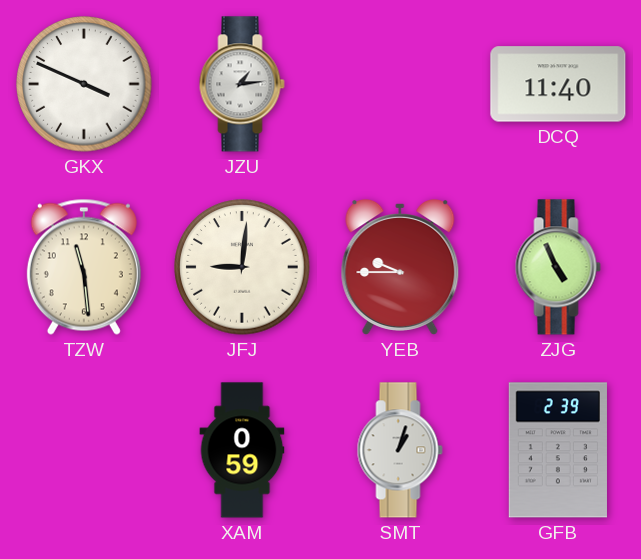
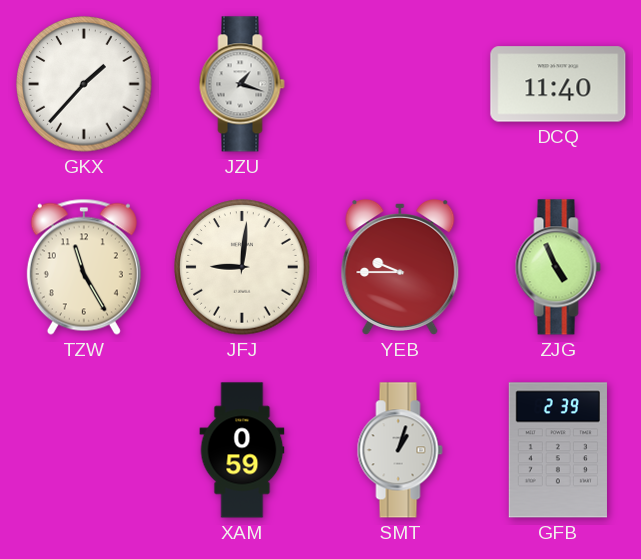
GKX: 3:49 -> 1:37 (84, 84)
JZU: 1:14 -> 1:18 (242, 84)
TZW: 11:29 -> 11:25 (84, 267)
